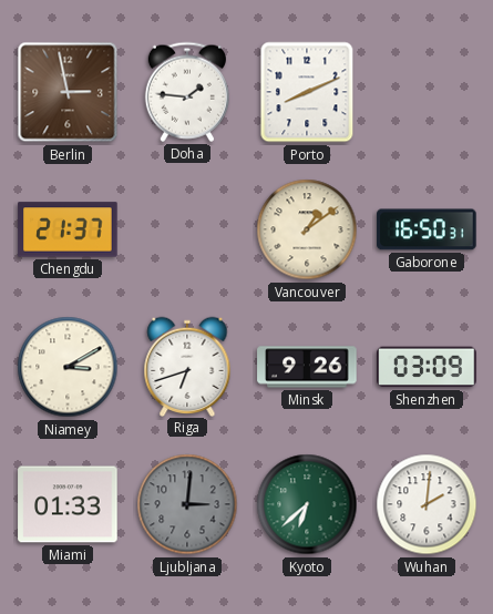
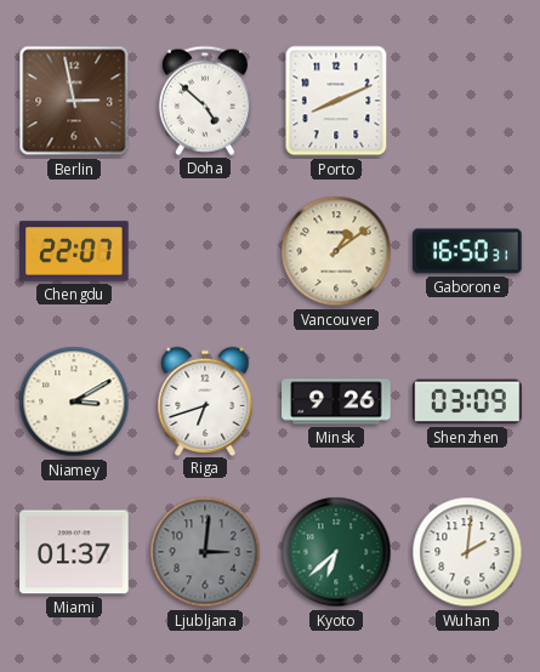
Doha: 1:46 -> 4:52 (205, 101)
Chengdu: 21:37 -> 22:07 (74, 251)
Miami: 01:33 -> 01:37 (74, 552)
